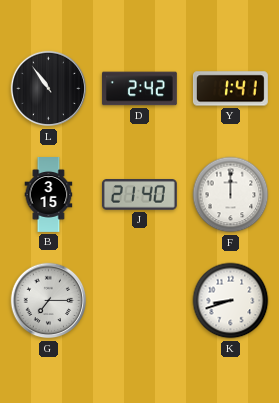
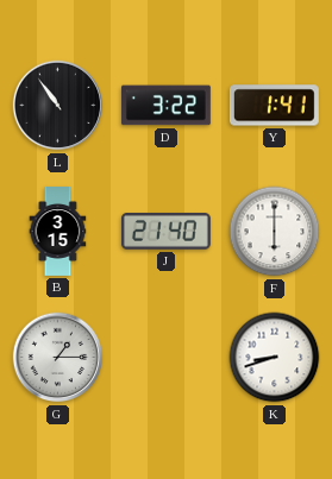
D: 2:42 -> 3:22 (165, 106)
F: 12:00 -> 6:00 (275, 232)
G: 7:15 -> 1:15 (58, 358)
